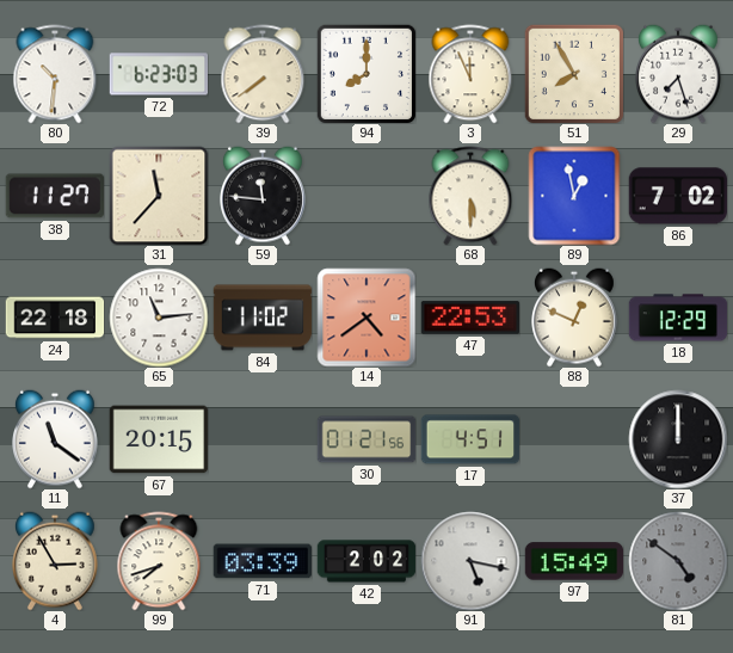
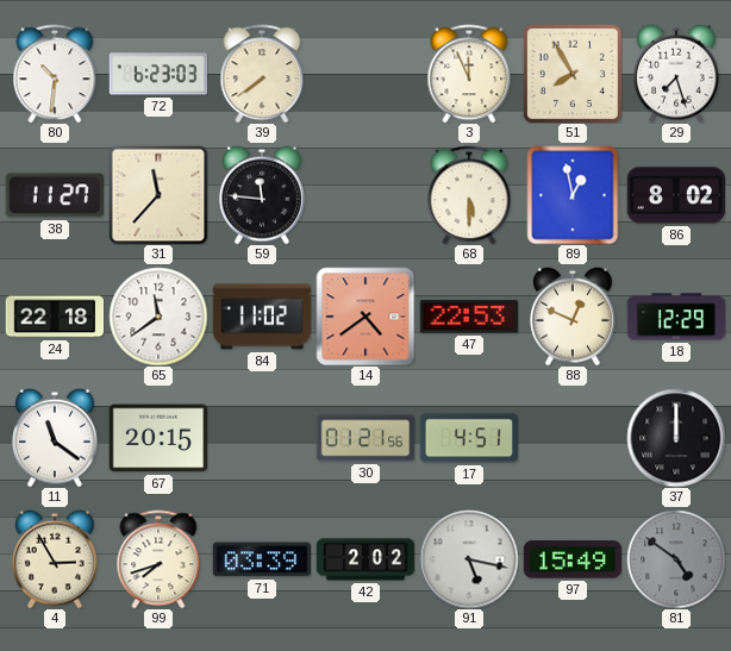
94: 8:00 -> none (366, 74)
86: 7:02 -> 8:02 (675, 195)
65: 11:14 -> 11:39 (158, 317)
